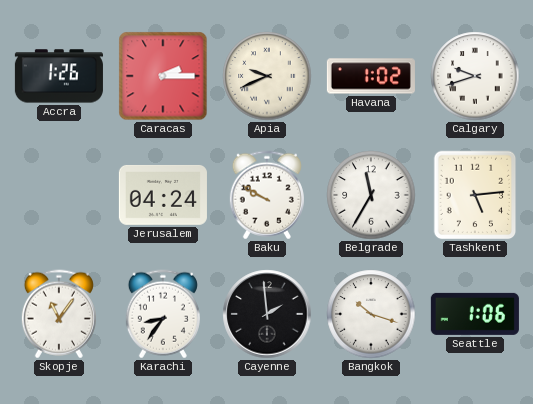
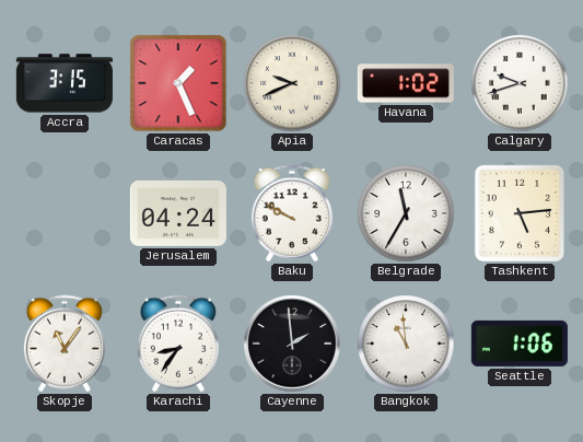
Accra: 1:26 -> 3:15 (65, 83)
Caracas: 2:15 -> 1:26 (178, 83)
Bangkok: 10:18 -> 10:59 (406, 344)
